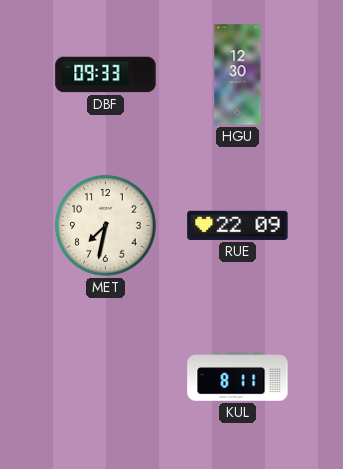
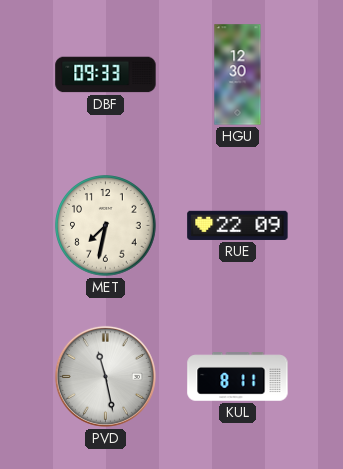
PVD: none -> 11:28 (105, 376)
